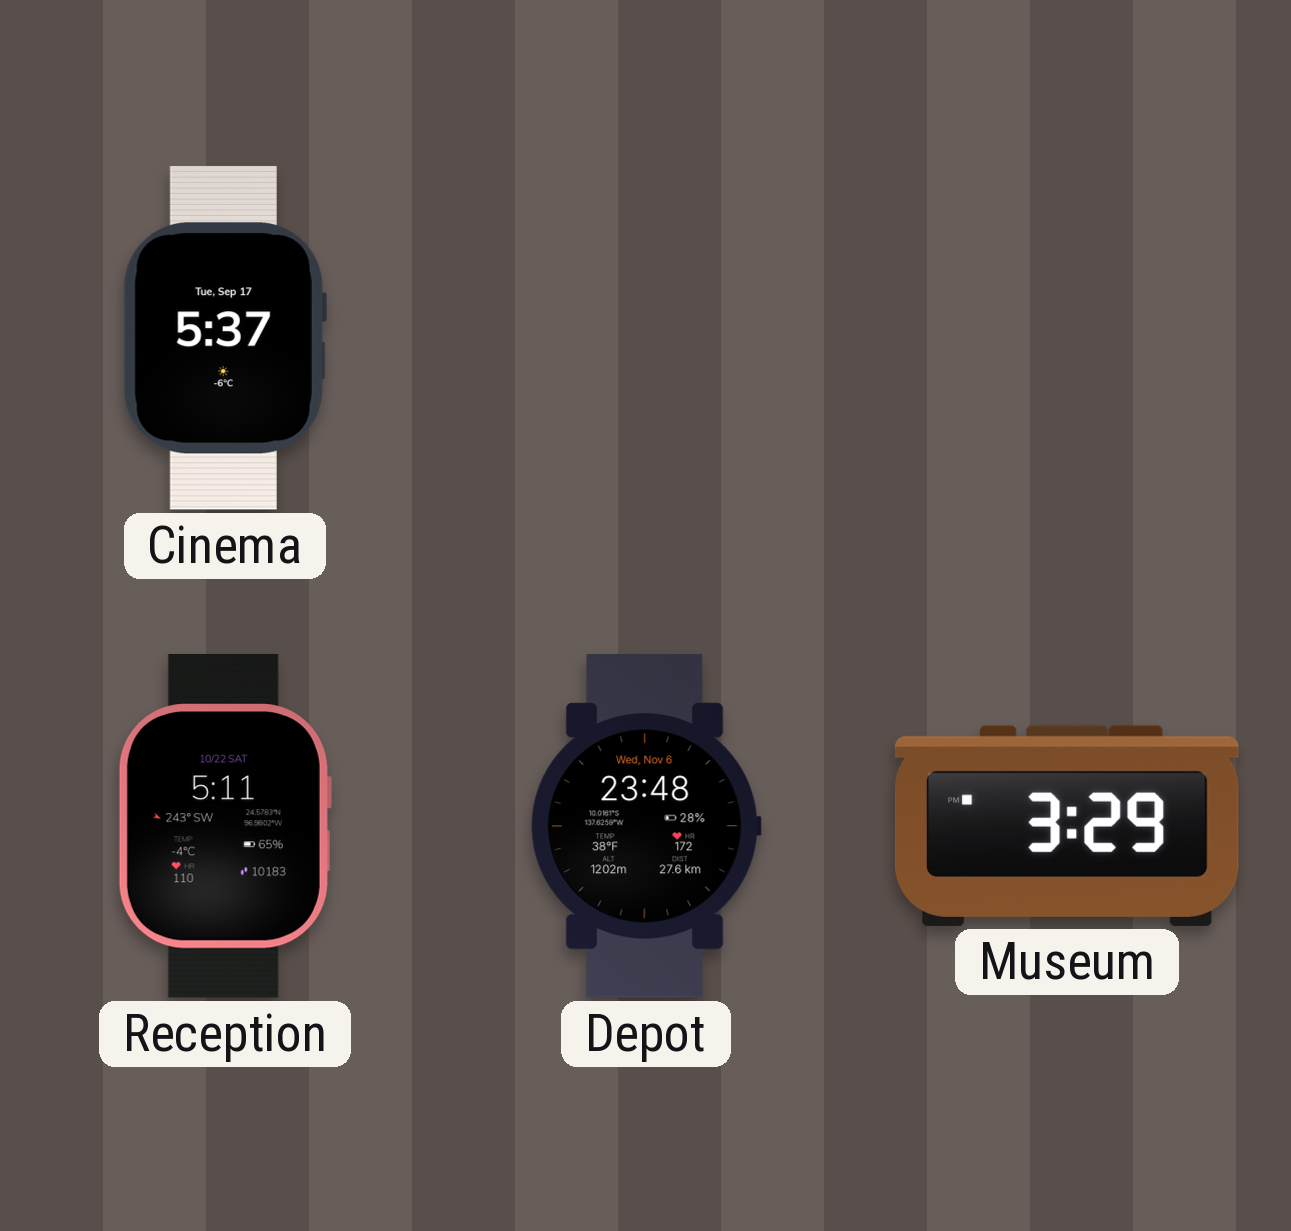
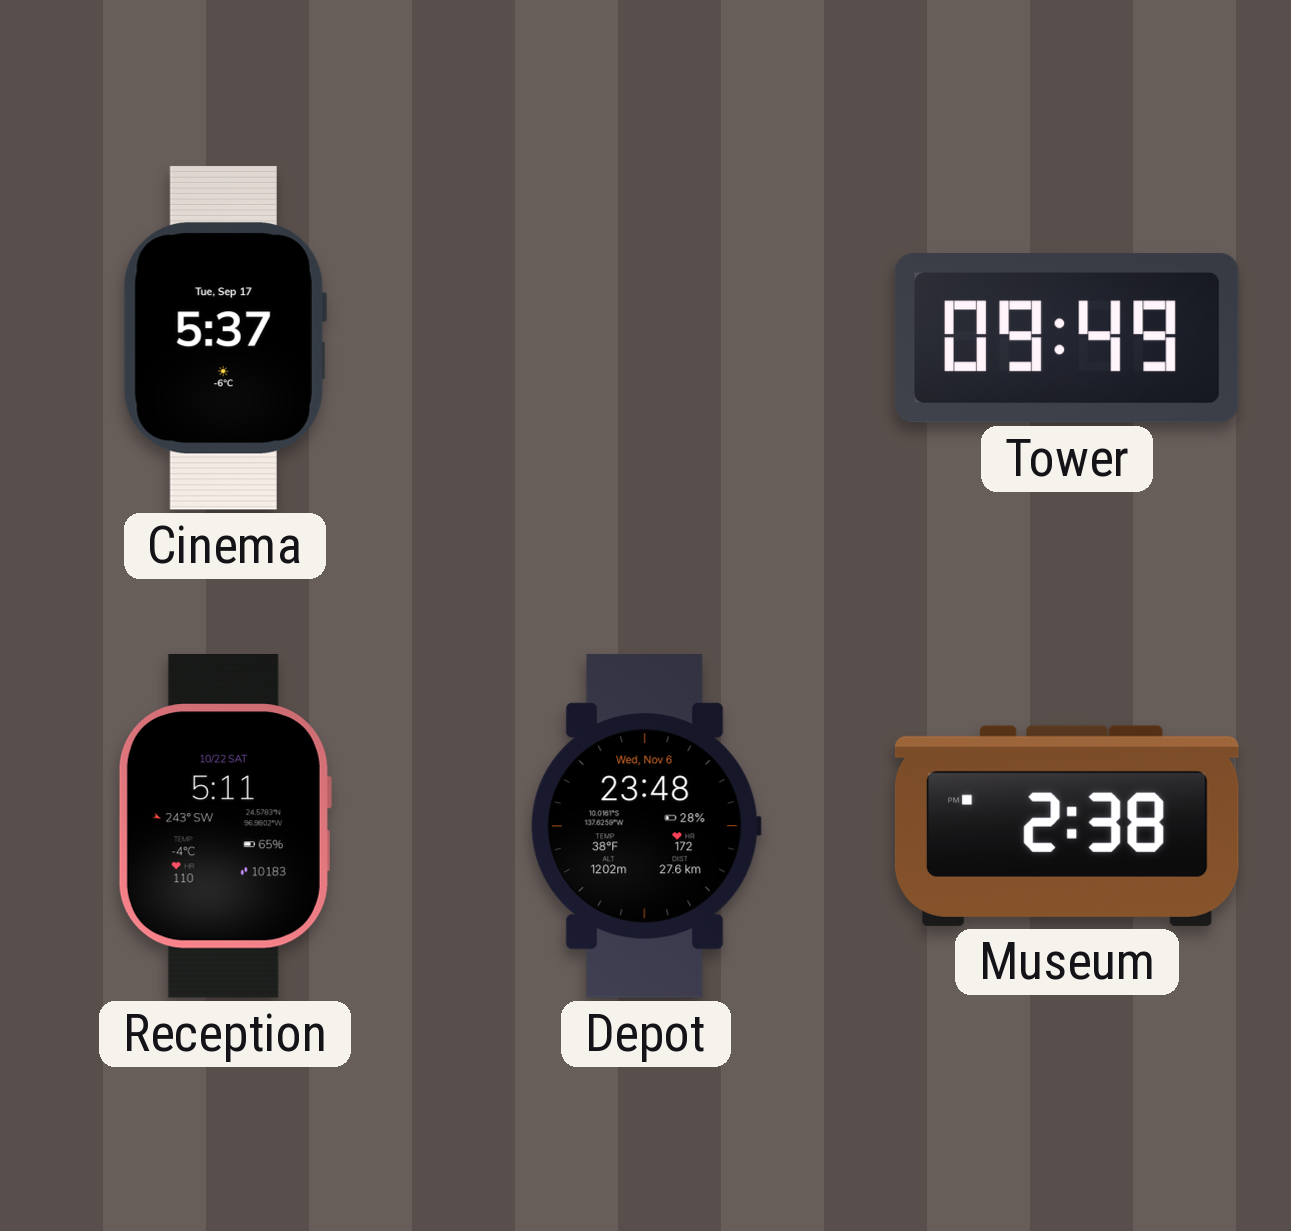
Tower: none -> 09:49 (1067, 339)
Museum: 3:29 -> 2:38 (1067, 826)
